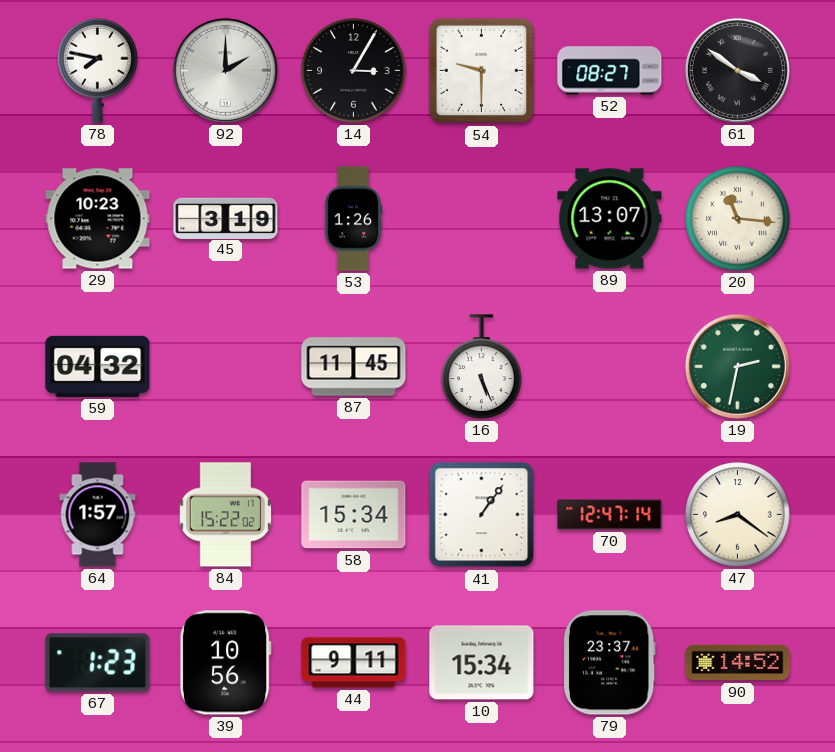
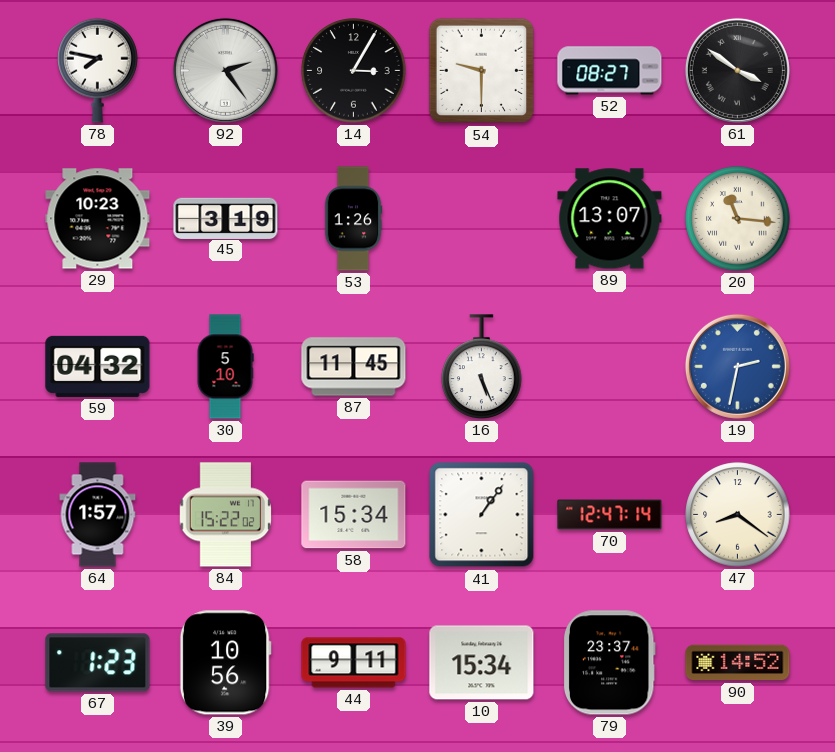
92: 2:00 -> 2:24 (225, 70)
30: none -> 5:10 (225, 367)
19 dial: green -> blue (737, 366)
